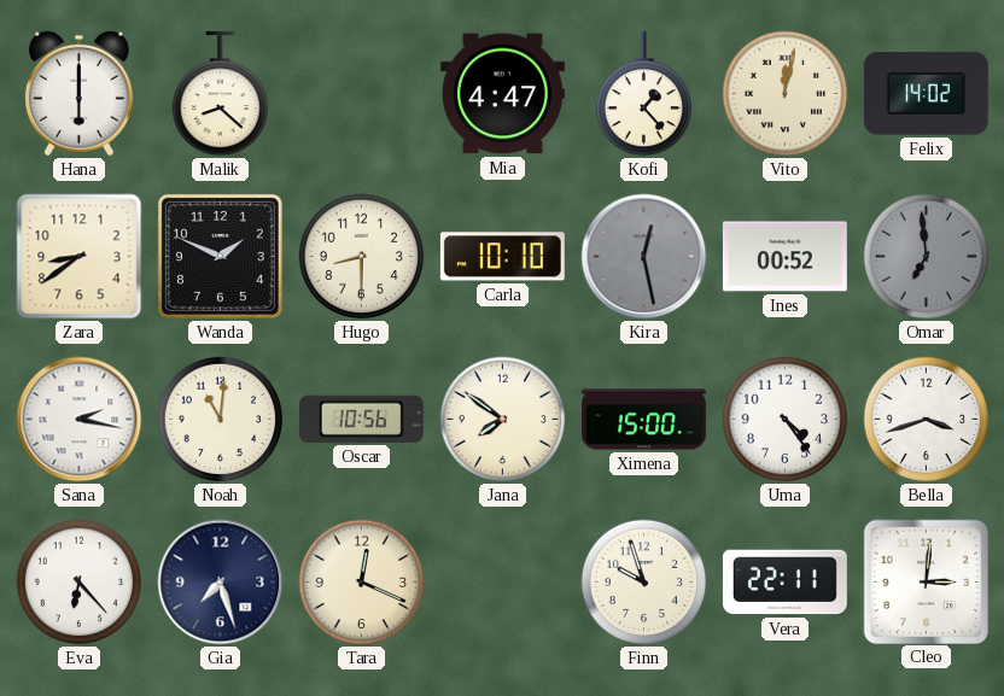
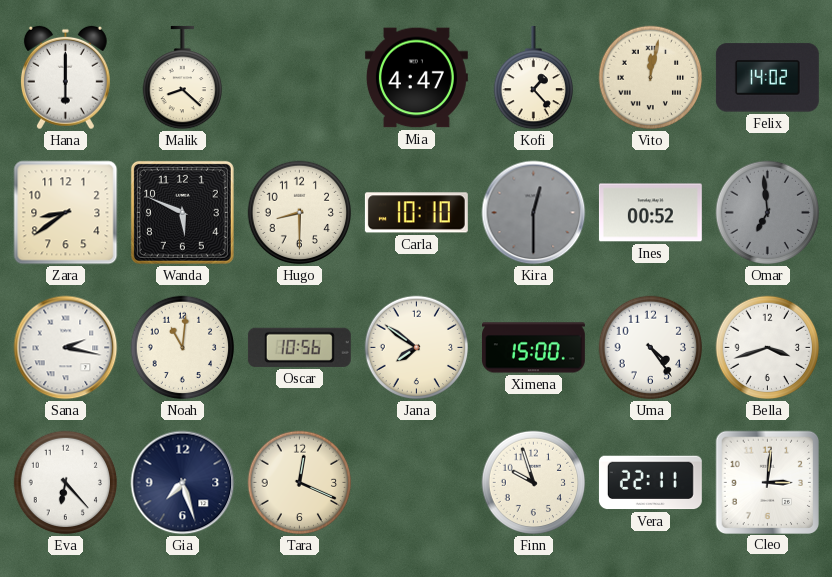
Wanda: 1:49 -> 5:49 (182, 212)
Kira: 12:28 -> 12:30 (534, 213)
